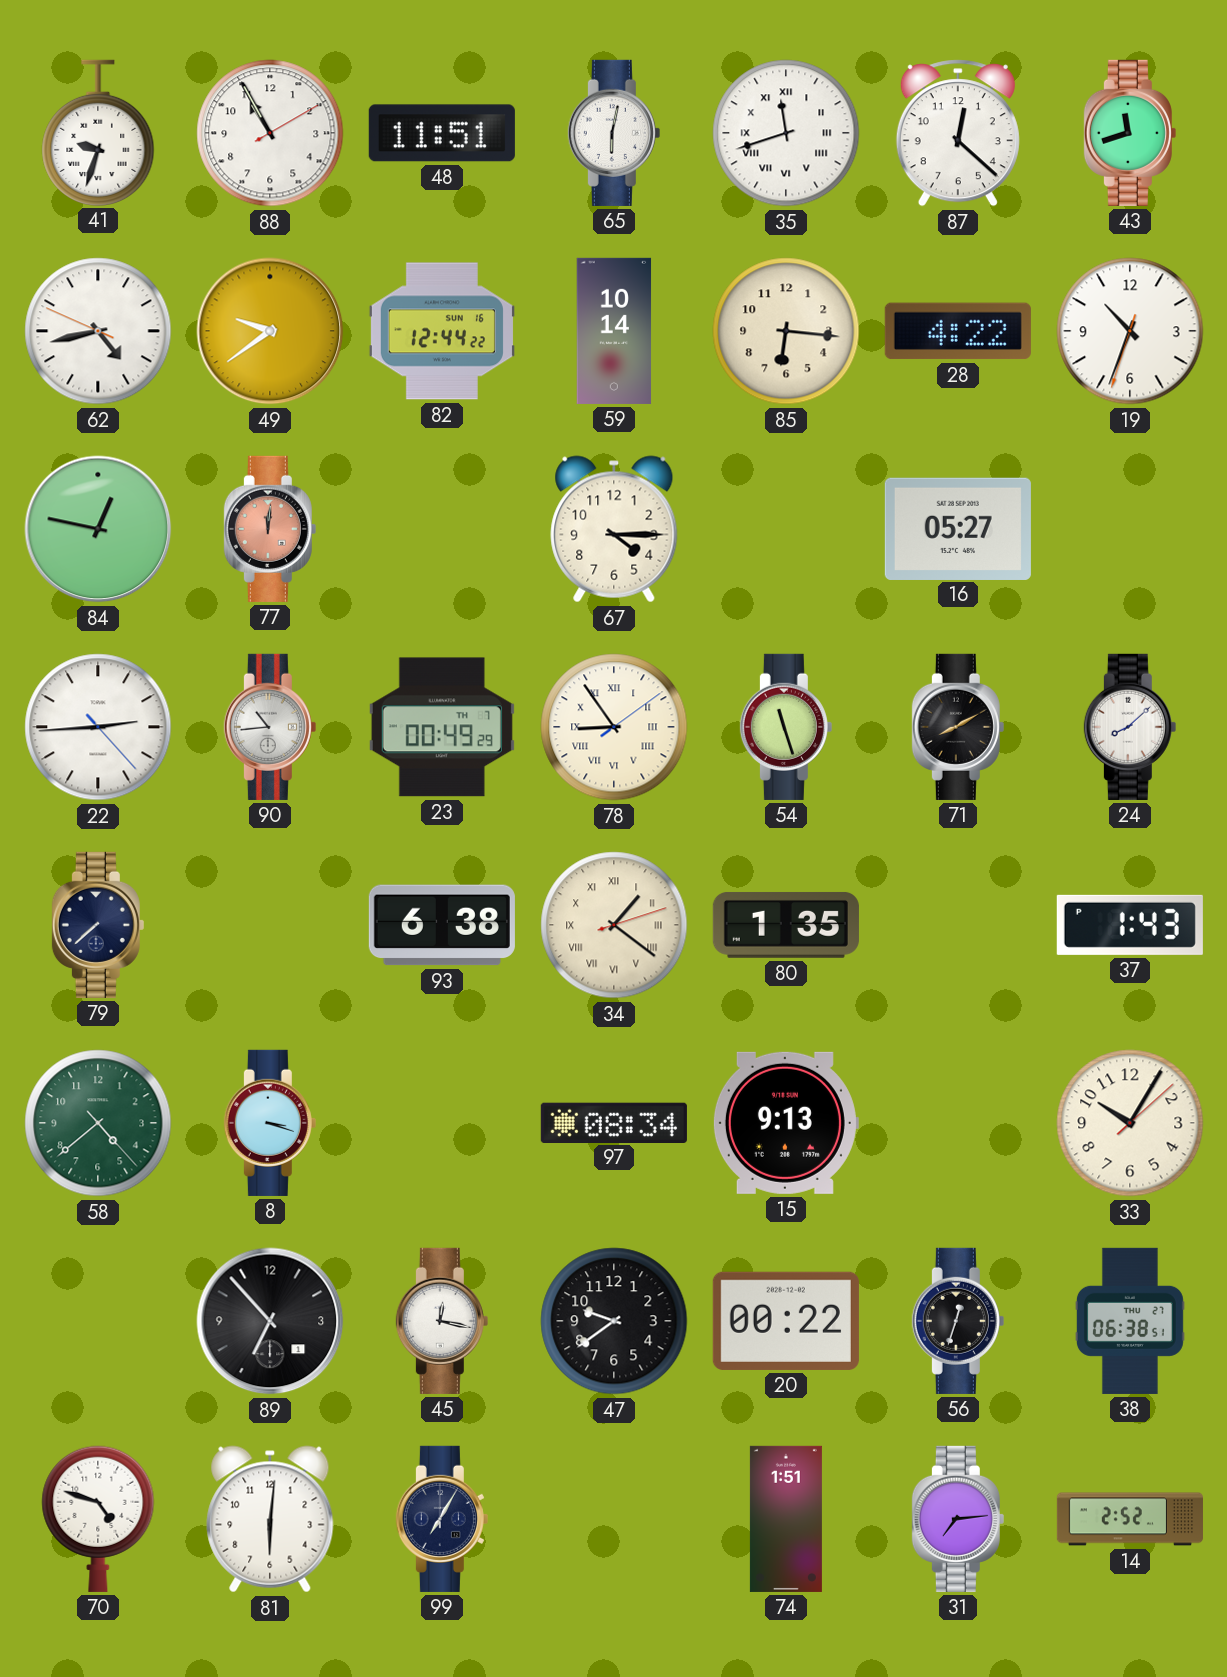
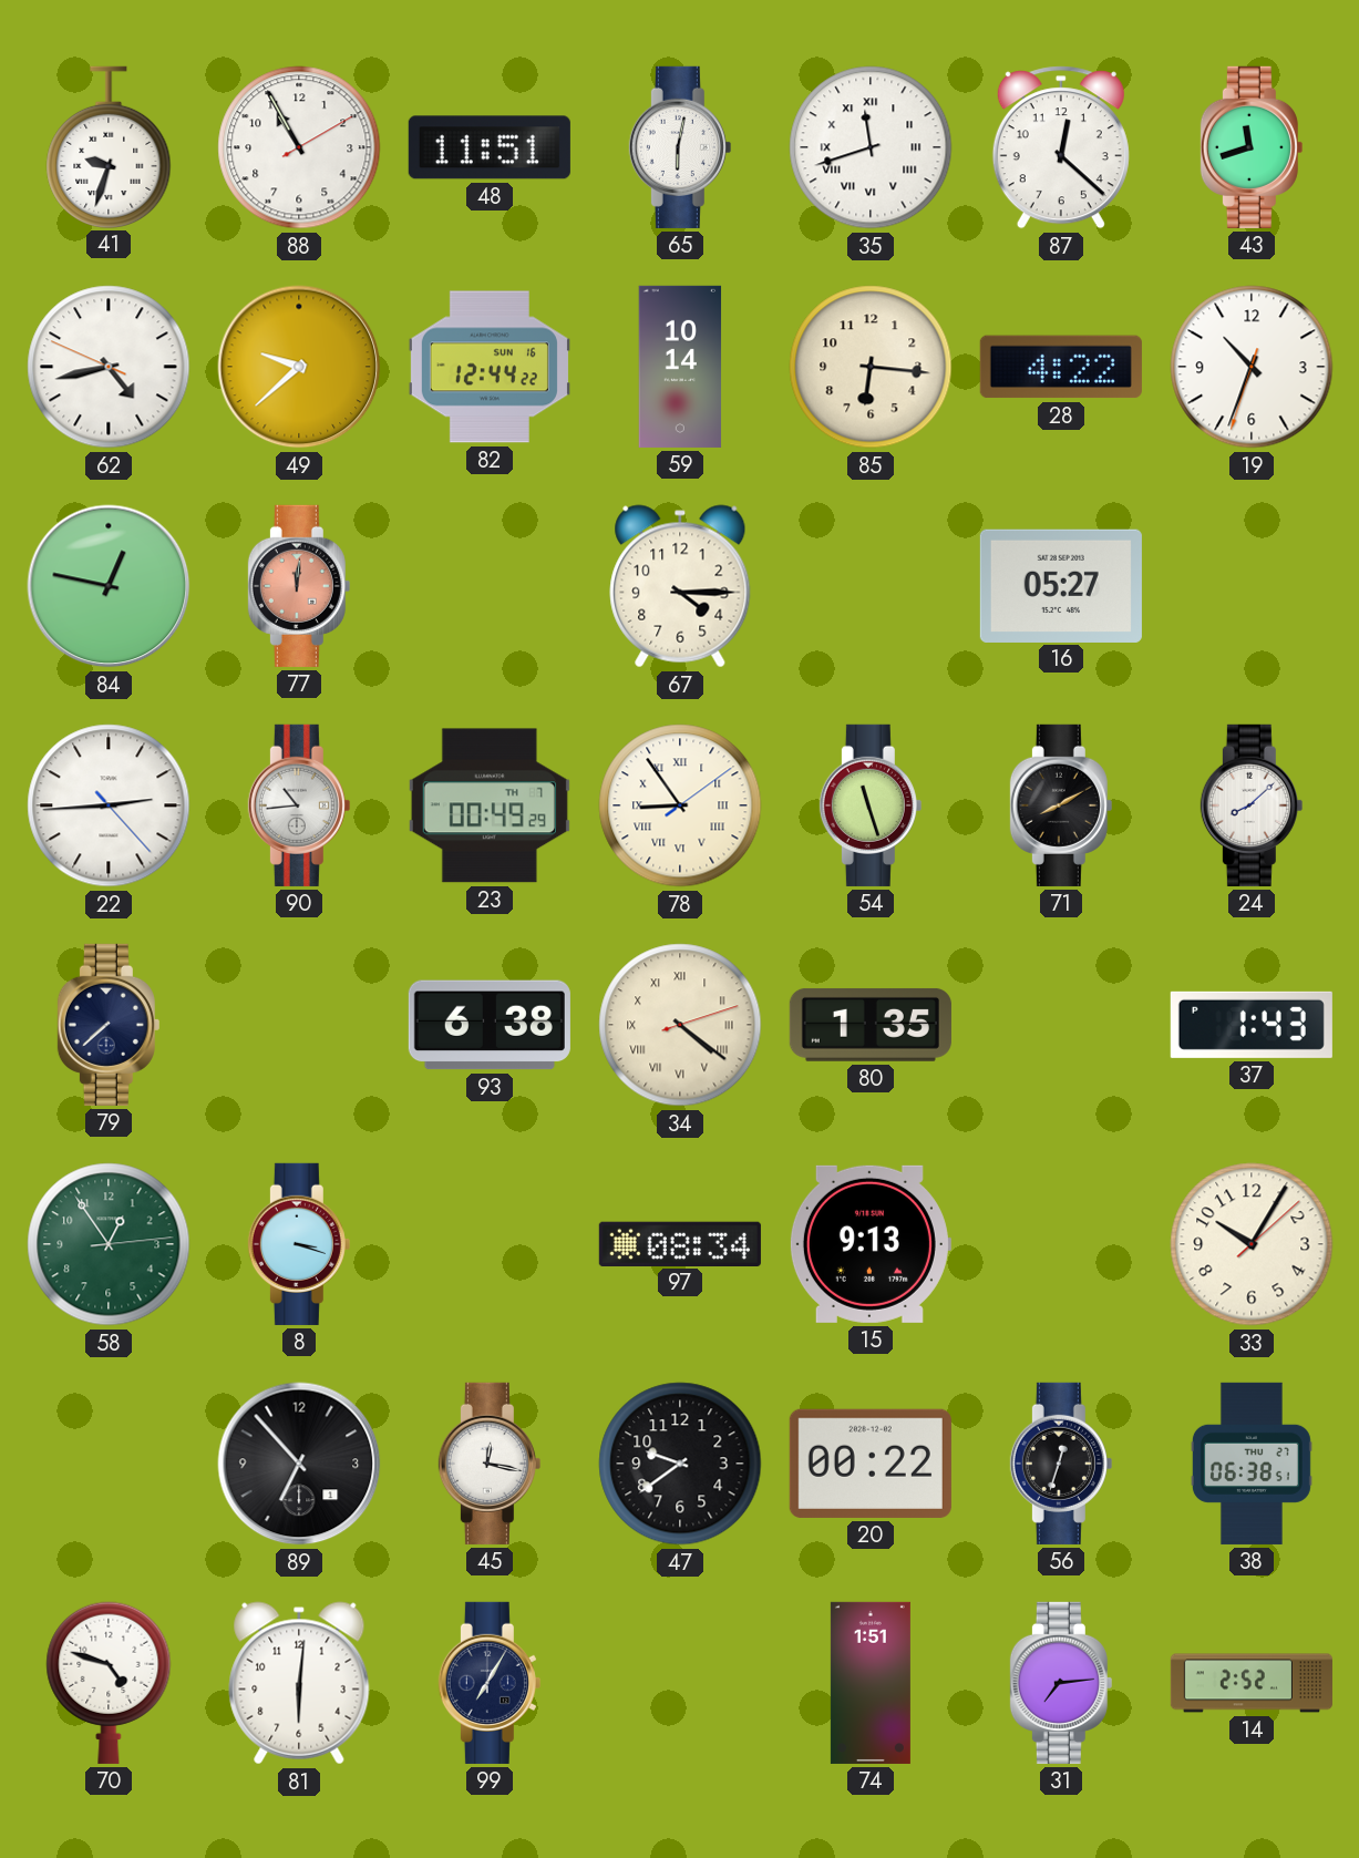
49: 9:39 -> 9:38 (299, 367)
34: 1:21 -> 4:21 (680, 1025)
58: 4:38 -> 12:54 (109, 1244)
